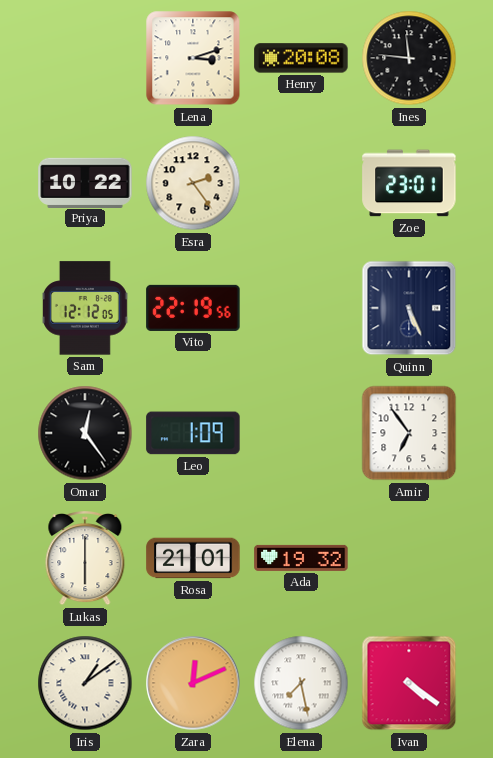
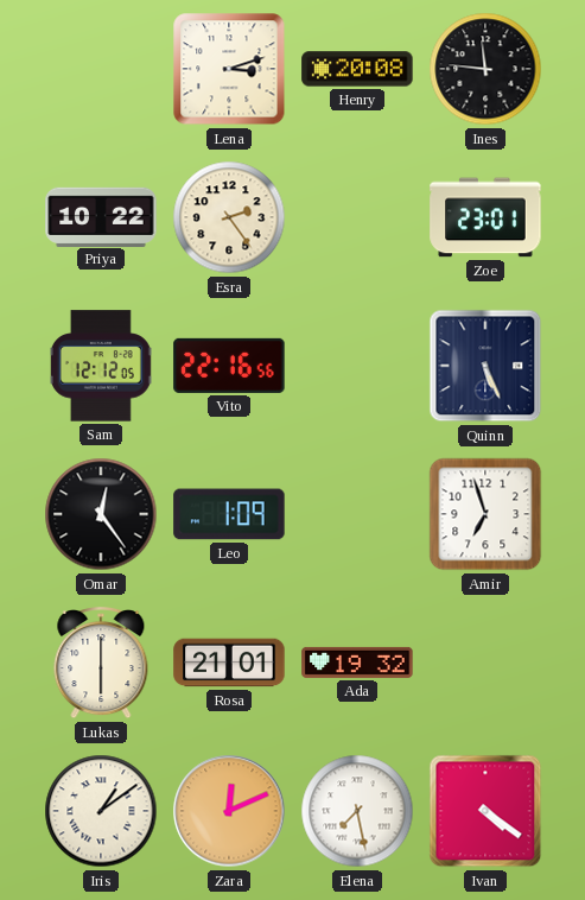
Vito: 22:19 -> 22:16 (229, 366)
Amir: 6:54 -> 6:57 (485, 514)
